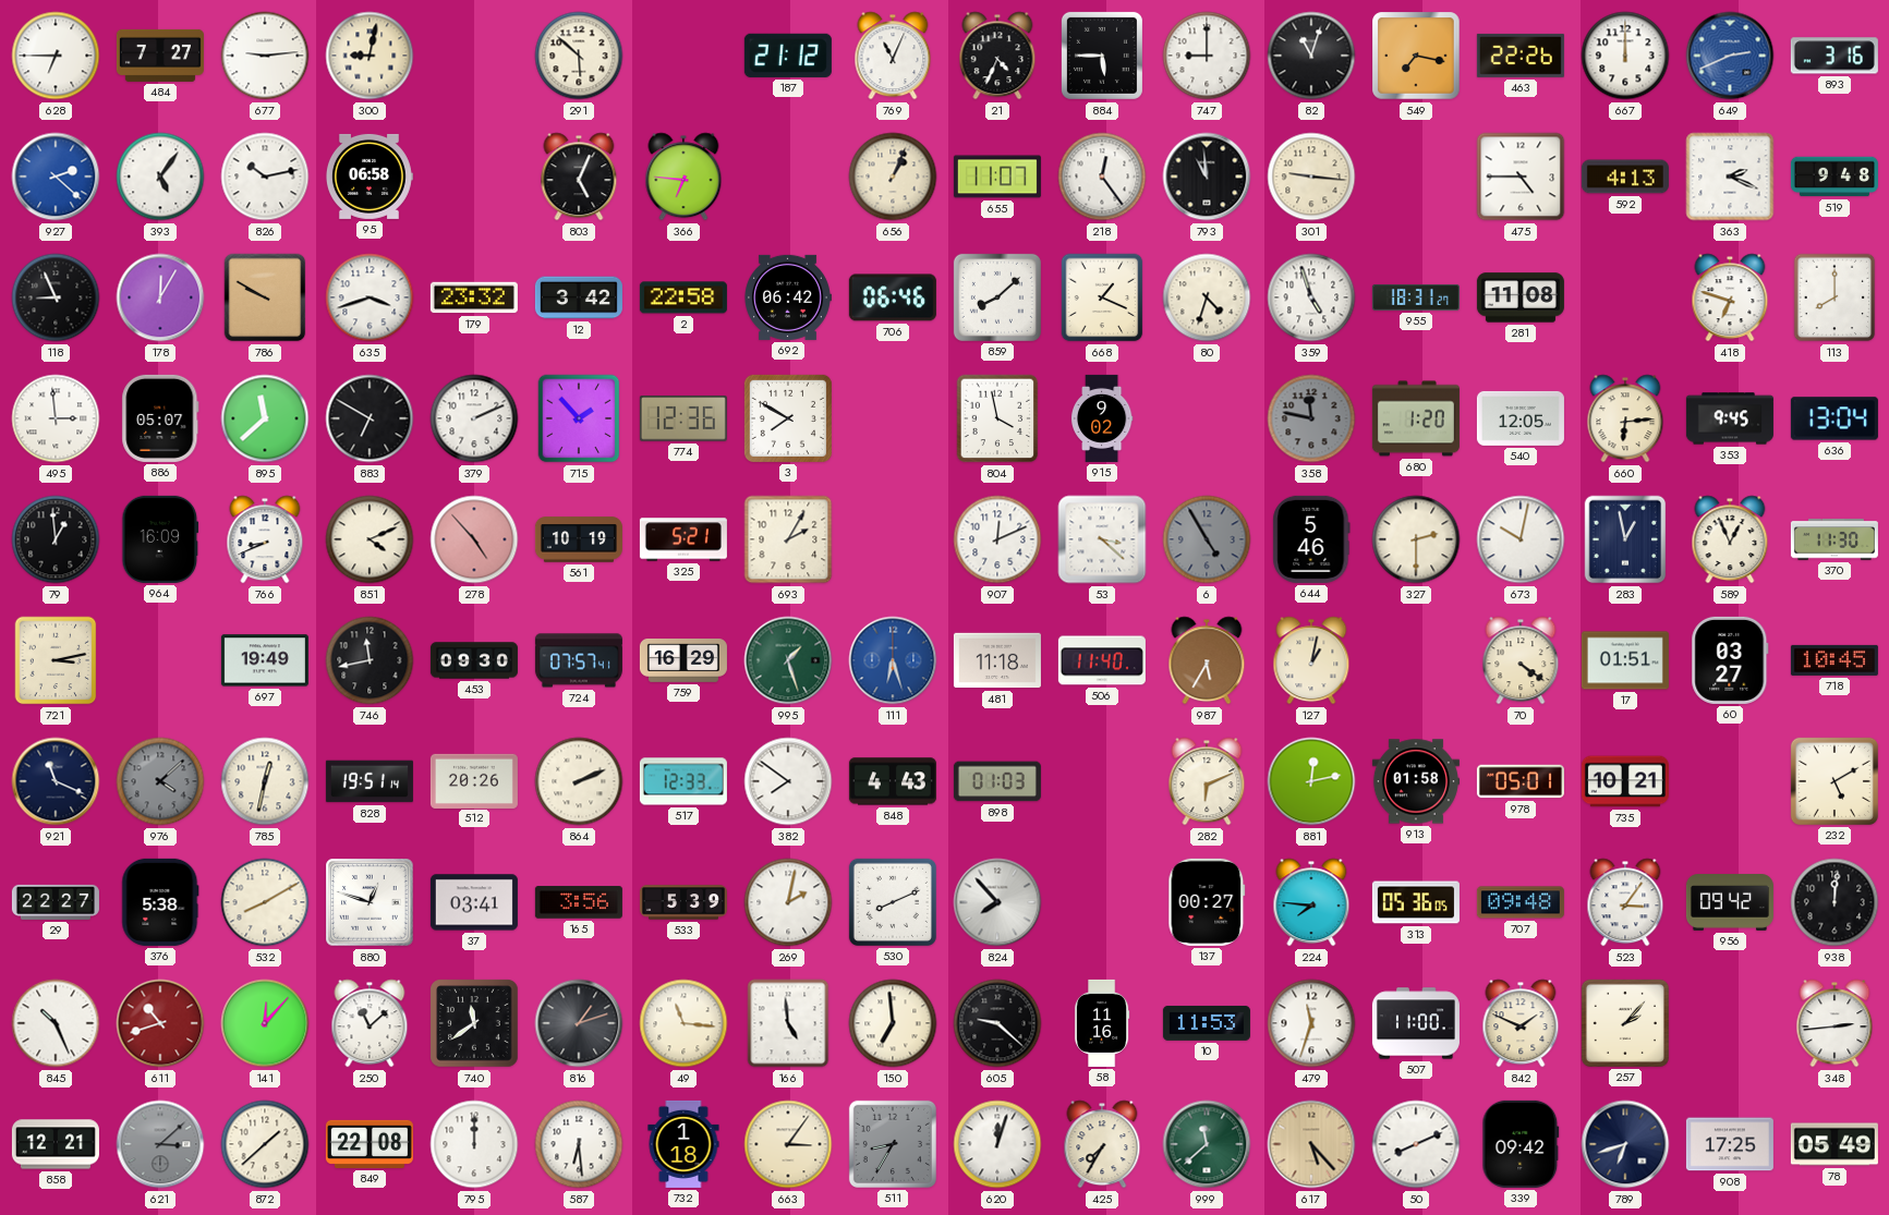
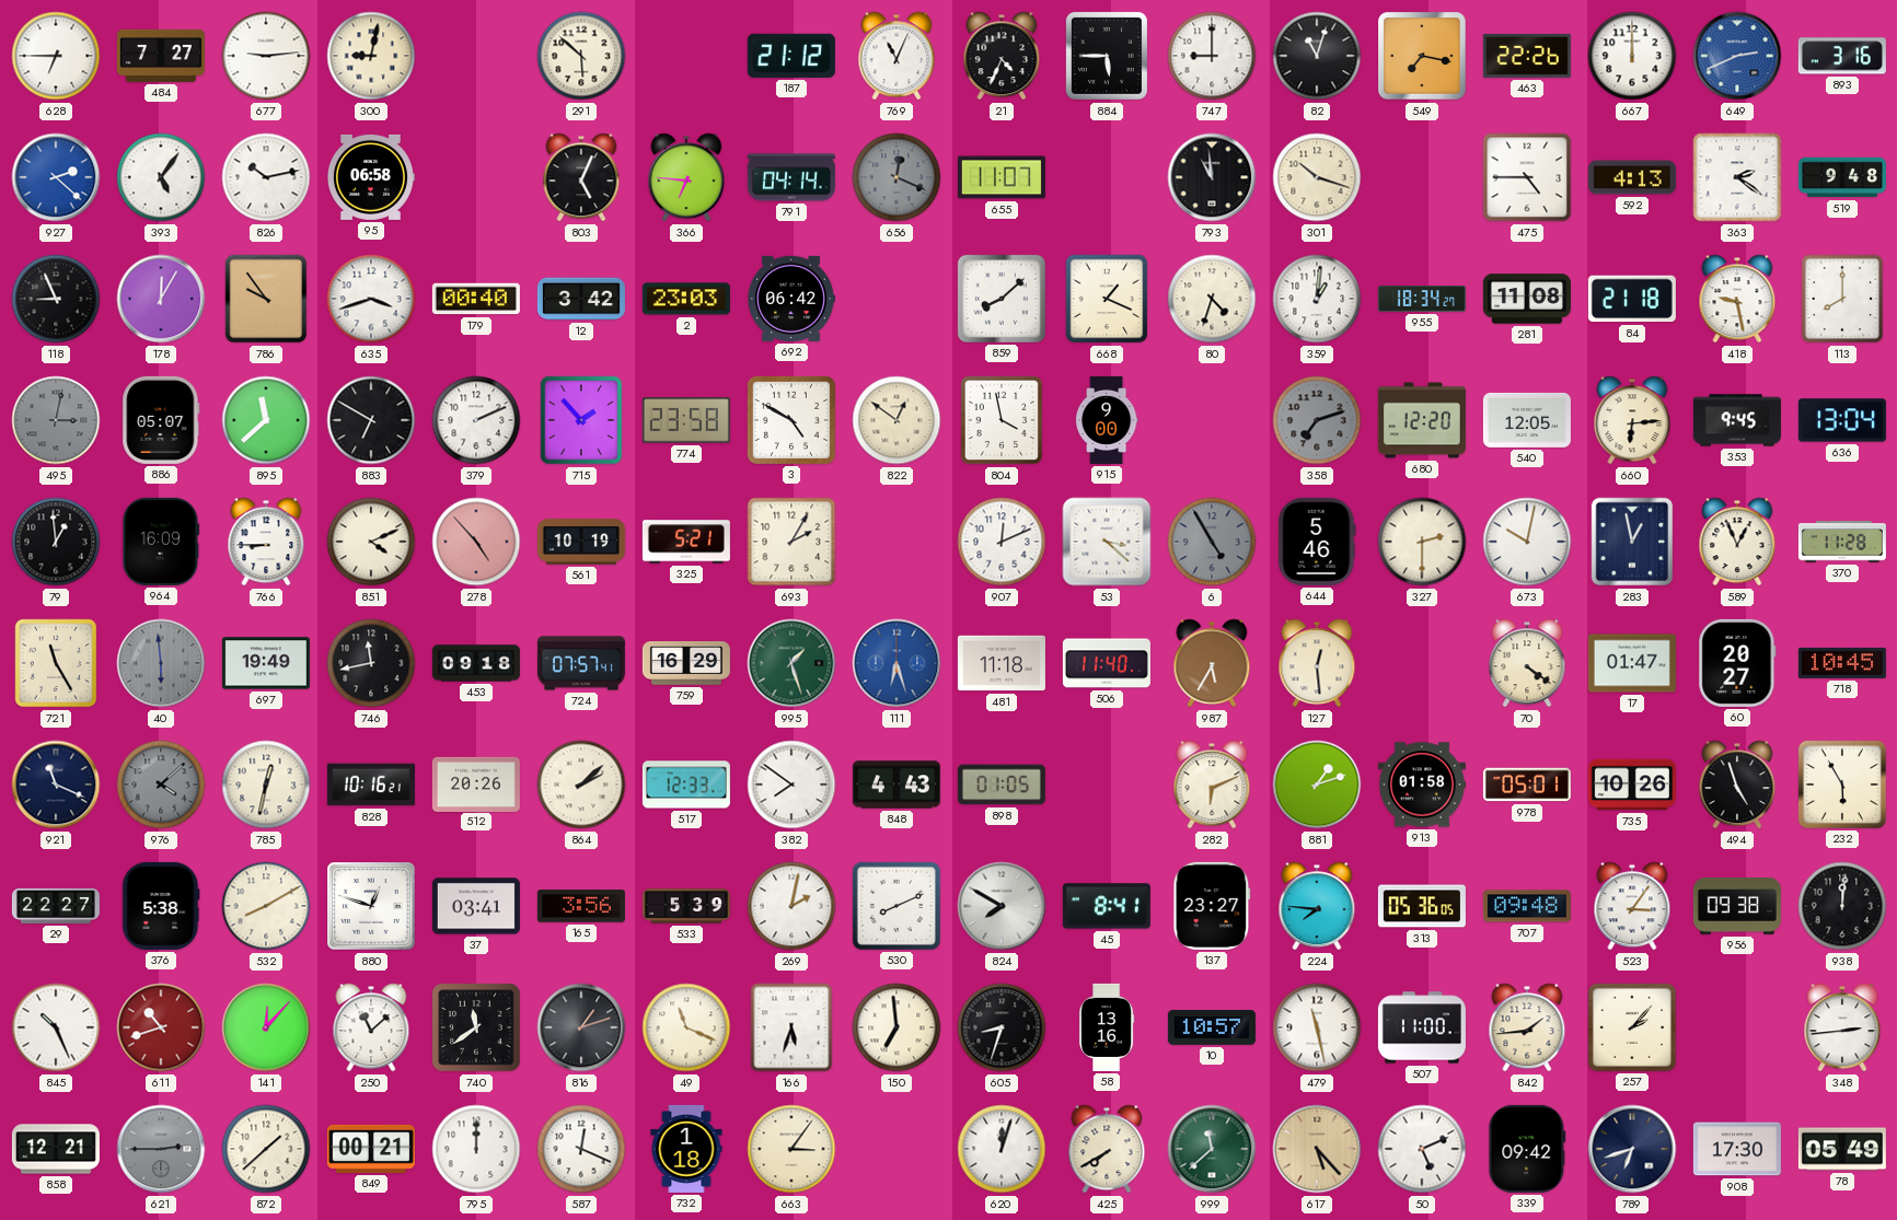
791: none -> 04:14 (791, 177)
656: 1:04 -> 12:19 (897, 177)
656 dial: cream -> grey (897, 177)
218: 12:24 -> none (1102, 177)
301: 9:16 -> 10:18 (1317, 177)
363: 2:19 -> 2:21 (1737, 177)
786: 9:50 -> 9:54 (266, 299)
179: 23:32 -> 00:40 (476, 299)
2: 22:58 -> 23:03 (686, 299)
706: 06:46 -> none (893, 297)
359: 4:57 -> 1:01 (1317, 299)
955: 18:31 -> 18:34 (1422, 299)
84: none -> 21:18 (1632, 299)
418: 6:48 -> 9:28 (1737, 299)
495: 2:59 -> 3:02 (56, 420)
495 dial: white -> grey (56, 420)
774: 12:36 -> 23:58 (686, 420)
3: 7:50 -> 4:50 (791, 420)
822: none -> 12:51 (897, 420)
915: 9:02 -> 9:00 (1107, 420)
358: 11:47 -> 7:12 (1317, 420)
680: 1:20 -> 12:20 (1422, 420)
766: 8:41 -> 8:45 (266, 542)
370: 11:30 -> 11:28 (1842, 542)
721: 3:13 -> 11:25 (56, 663)
40: none -> 5:59 (161, 663)
453: 09:30 -> 09:18 (476, 663)
127: 1:02 -> 12:29 (1317, 663)
17: 01:51 -> 01:47 (1632, 663)
60: 03:27 -> 20:27 (1737, 663)
828: 19:51 -> 10:16 (371, 785)
864: 2:11 -> 2:08 (581, 785)
898: 01:03 -> 01:05 (1002, 785)
881: 12:13 -> 1:12 (1317, 785)
735: 10:21 -> 10:26 (1632, 785)
494: none -> 4:57 (1737, 785)
232: 5:10 -> 5:55 (1842, 785)
824: 7:53 -> 7:50 (1002, 906)
45: none -> 8:41 (1107, 906)
137: 00:27 -> 23:27 (1212, 906)
956: 09:42 -> 09:38 (1737, 907)
49: 11:16 -> 11:19 (686, 1027)
166: 4:59 -> 5:33 (791, 1027)
605: 9:22 -> 8:33 (1002, 1027)
58: 11:16 -> 13:16 (1107, 1027)
10: 11:53 -> 10:57 (1212, 1027)
479: 11:33 -> 11:28 (1317, 1027)
842: 1:49 -> 1:44 (1527, 1027)
621: 3:08 -> 2:45 (161, 1149)
849: 22:08 -> 00:21 (371, 1149)
587: 6:29 -> 12:19 (581, 1149)
511: 8:35 -> none (893, 1144)
425: 7:35 -> 7:40 (1107, 1149)
50: 8:11 -> 5:11 (1422, 1149)
908: 17:25 -> 17:30 (1737, 1149)
